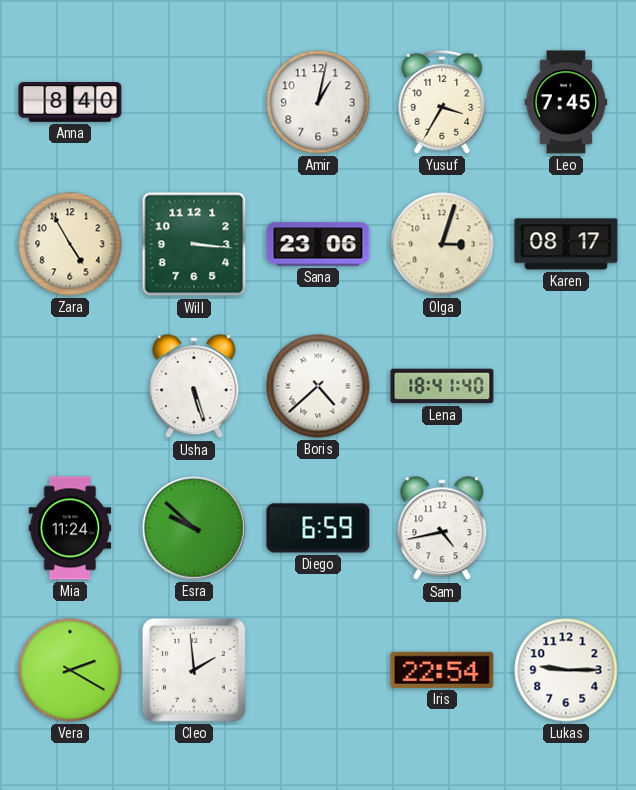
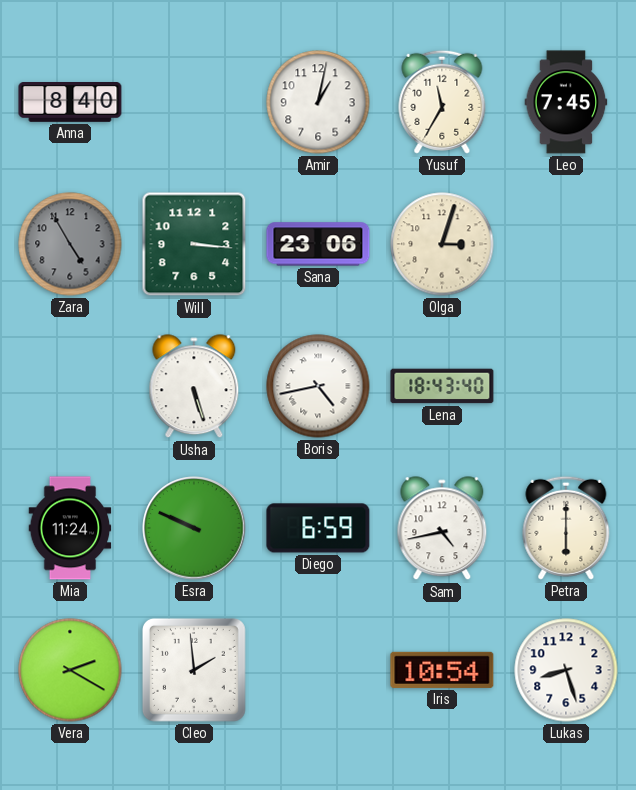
Yusuf: 3:35 -> 11:35 (442, 102)
Zara dial: cream -> grey (70, 244)
Karen: 08:17 -> none (566, 244)
Boris: 4:38 -> 4:43 (318, 386)
Lena: 18:41 -> 18:43 (442, 386)
Esra: 9:52 -> 9:49 (194, 528)
Petra: none -> 6:00 (566, 528)
Iris: 22:54 -> 10:54 (442, 670)
Lukas: 9:15 -> 8:27 (566, 670)
